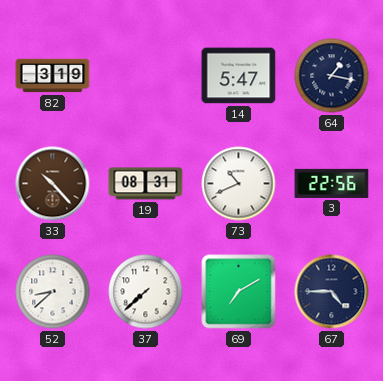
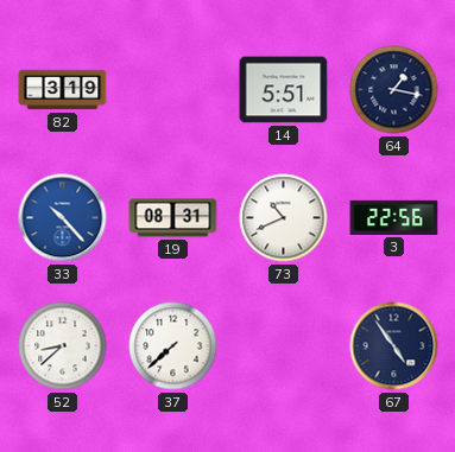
14: 5:47 -> 5:51 (284, 90)
33 dial: brown -> blue (63, 218)
69: 7:10 -> none (239, 292)
67: 4:45 -> 4:54 (394, 346)
